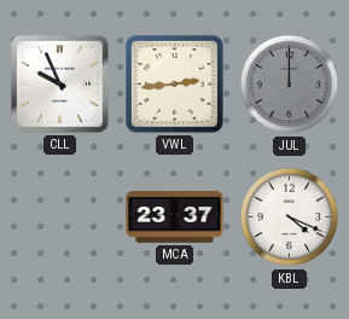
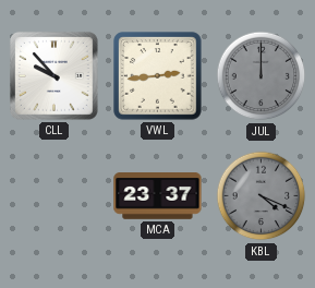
CLL: 9:56 -> 9:53 (53, 75)
KBL dial: white -> grey (262, 196)
